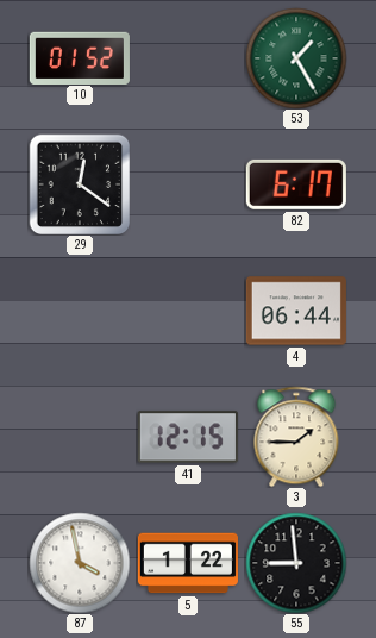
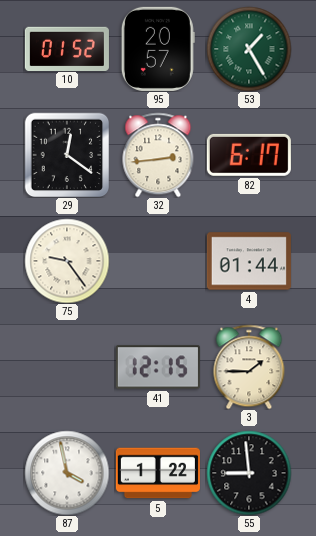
95: none -> 20:57 (158, 49)
32: none -> 2:44 (158, 155)
75: none -> 9:24 (67, 261)
4: 06:44 -> 01:44 (249, 261)
